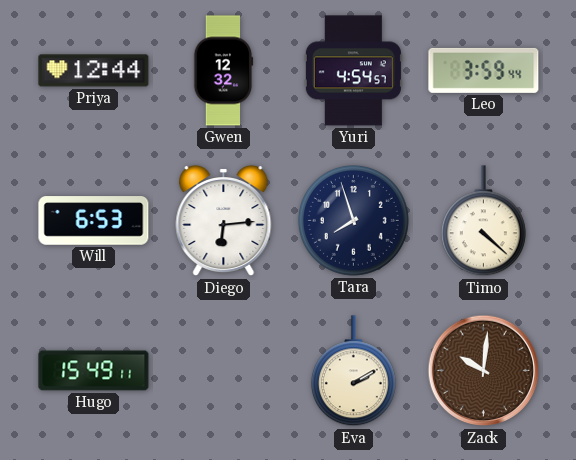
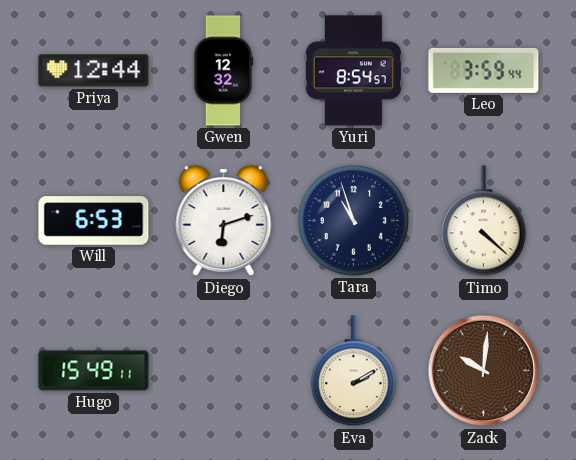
Yuri: 4:54 -> 8:54 (353, 71)
Diego: 6:14 -> 6:12 (224, 221)
Tara: 7:57 -> 10:57 (353, 220)
